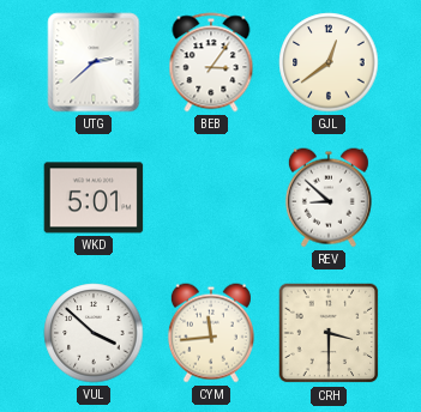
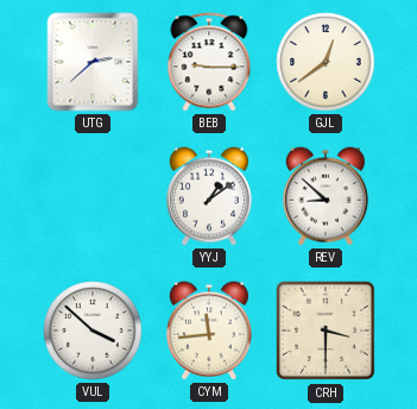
BEB: 3:06 -> 9:15 (209, 62)
WKD: 5:01 -> none (94, 198)
YYJ: none -> 1:09 (209, 196)
